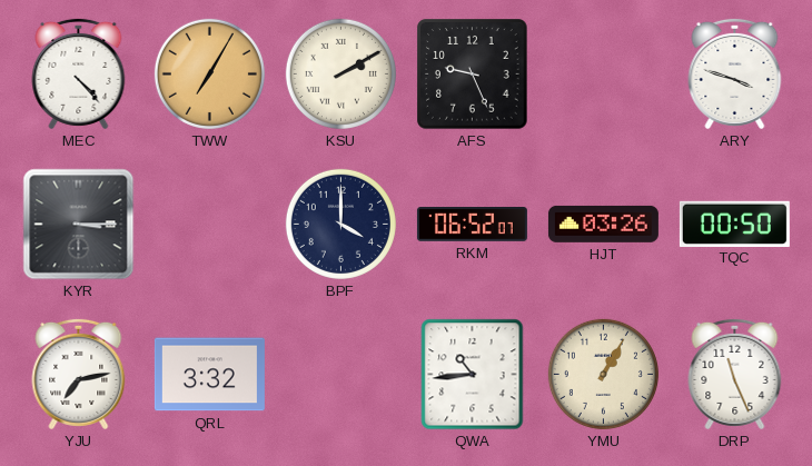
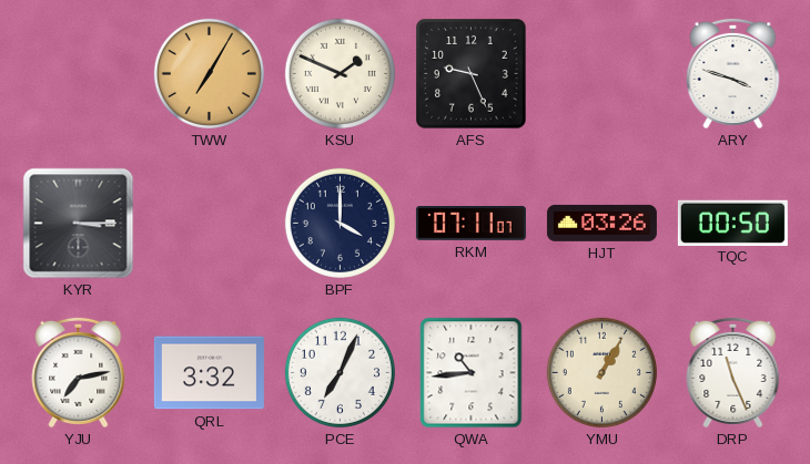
MEC: 4:23 -> none (79, 73)
KSU: 2:10 -> 1:49 (340, 73)
RKM: 06:52 -> 07:11 (470, 224)
PCE: none -> 7:04 (340, 372)
